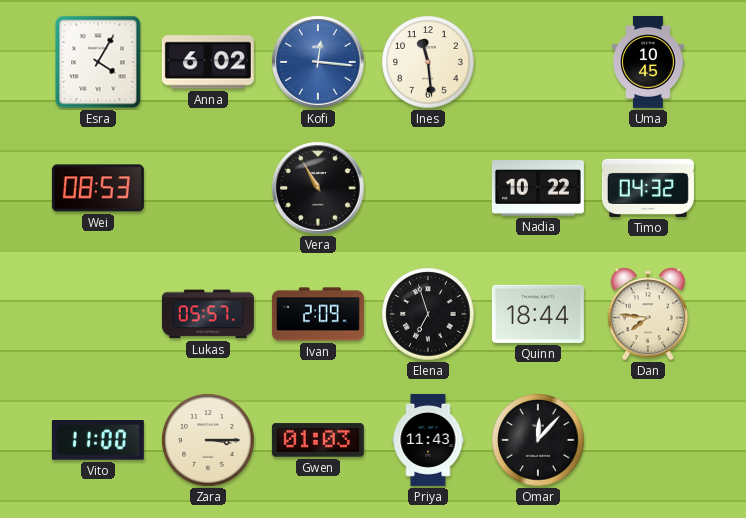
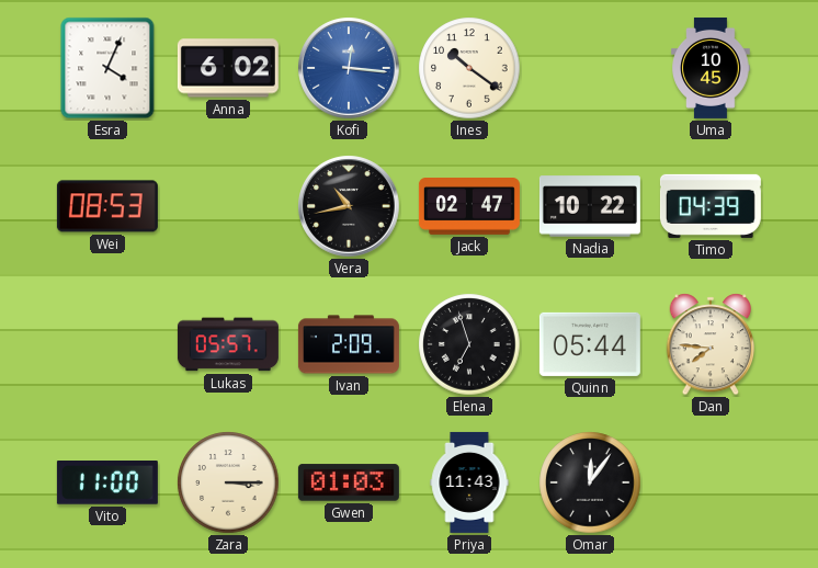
Esra: 4:05 -> 4:04 (107, 68)
Ines: 11:29 -> 10:21 (469, 68)
Vera: 10:55 -> 10:43 (349, 206)
Jack: none -> 02:47 (469, 207)
Timo: 04:32 -> 04:39 (711, 206)
Quinn: 18:44 -> 05:44 (590, 344)
Omar: 12:07 -> 12:06 (590, 482)
